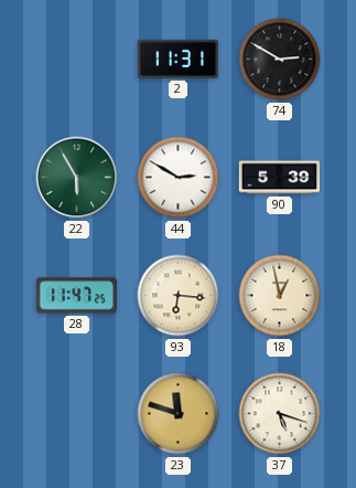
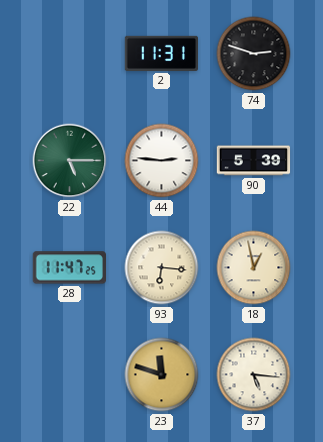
74: 2:50 -> 2:48 (254, 54)
22: 5:55 -> 5:15 (70, 161)
44: 2:50 -> 2:46 (162, 161)
37: 5:18 -> 5:16 (254, 375)
